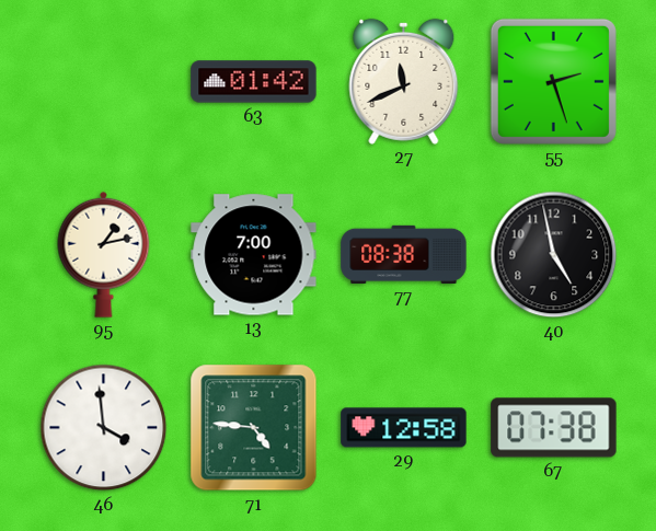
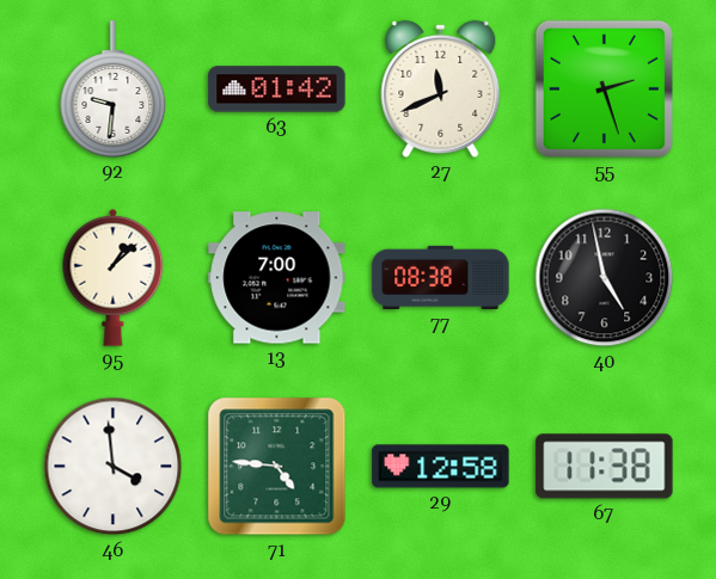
92: none -> 9:31 (114, 90)
95: 1:13 -> 1:08 (114, 277)
67: 07:38 -> 11:38 (605, 467)
